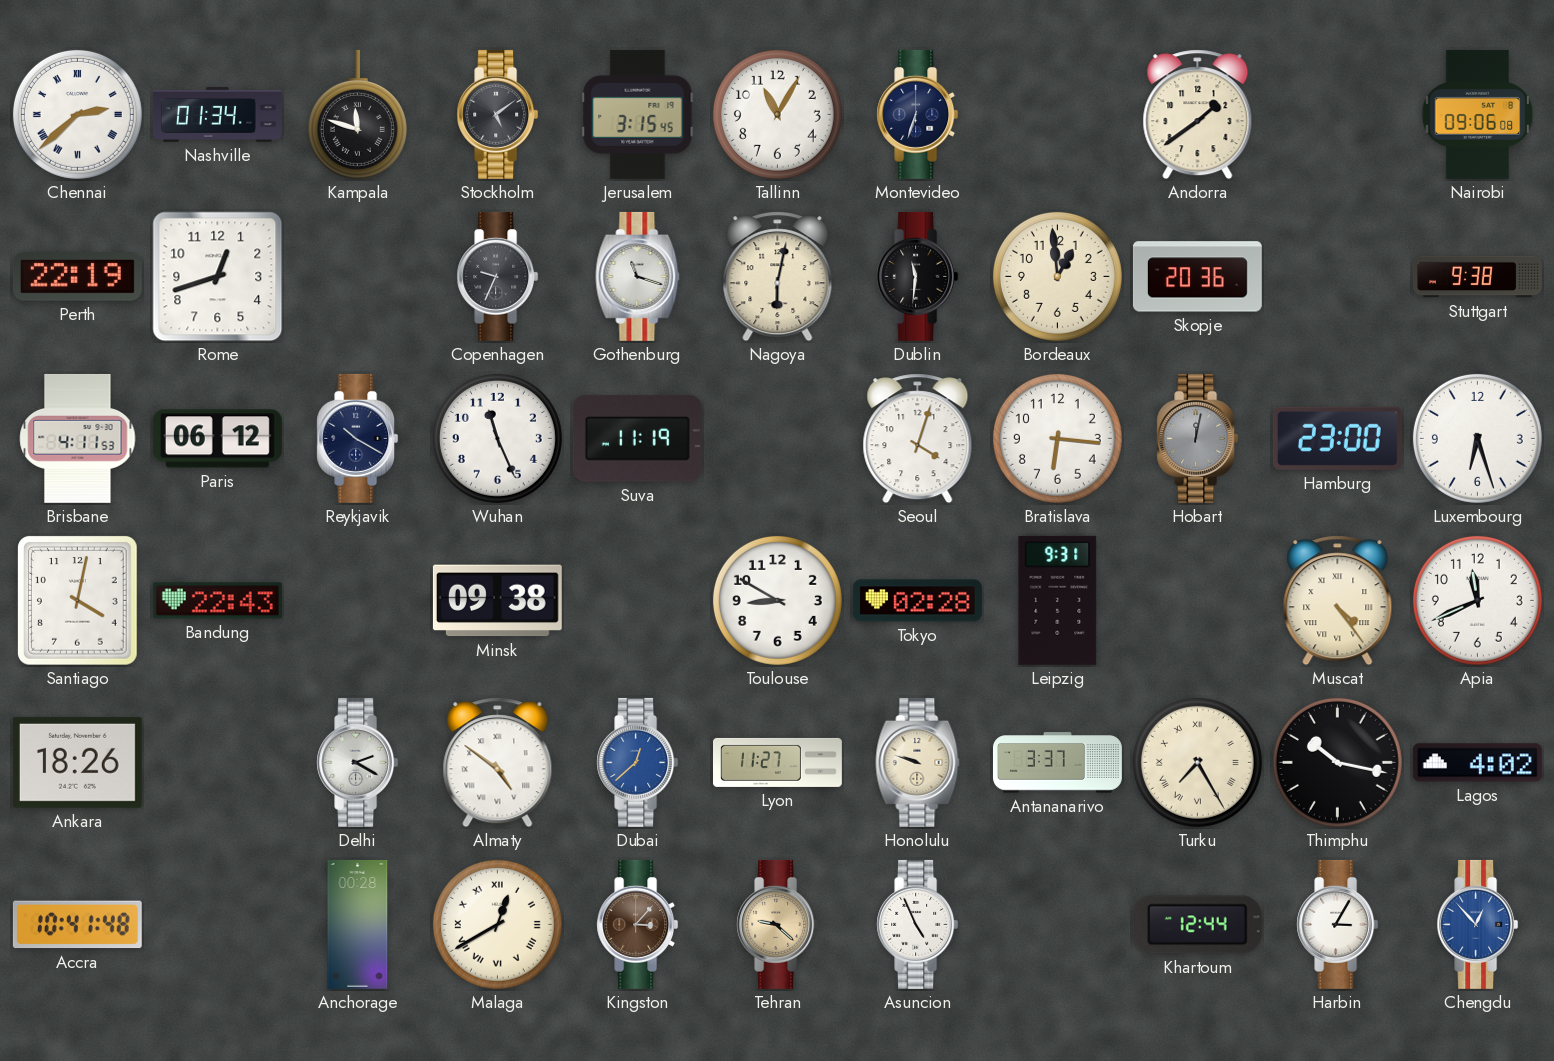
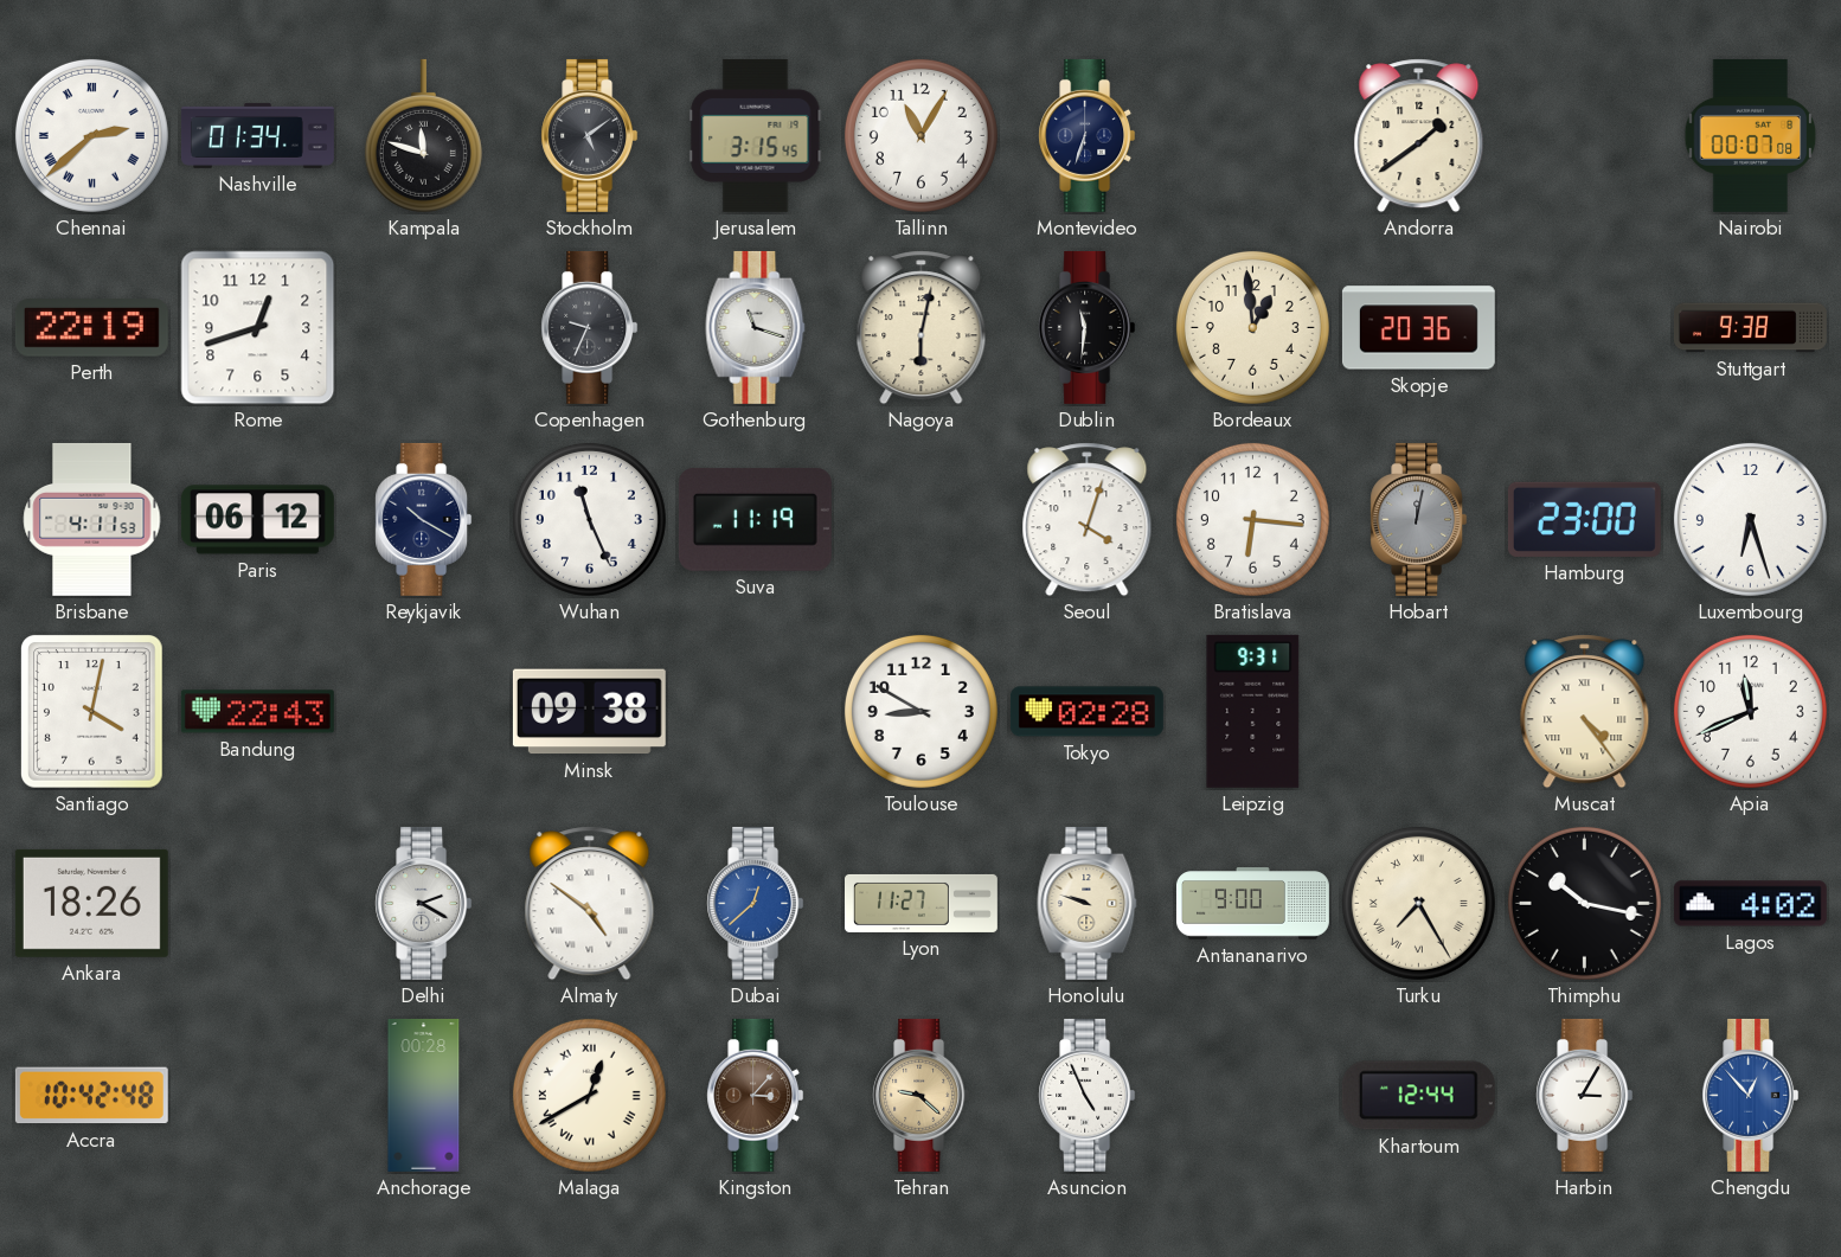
Nairobi: 09:06 -> 00:07 (1751, 135)
Antananarivo: 3:37 -> 9:00 (1252, 904)
Accra: 10:41 -> 10:42 (91, 1096)
